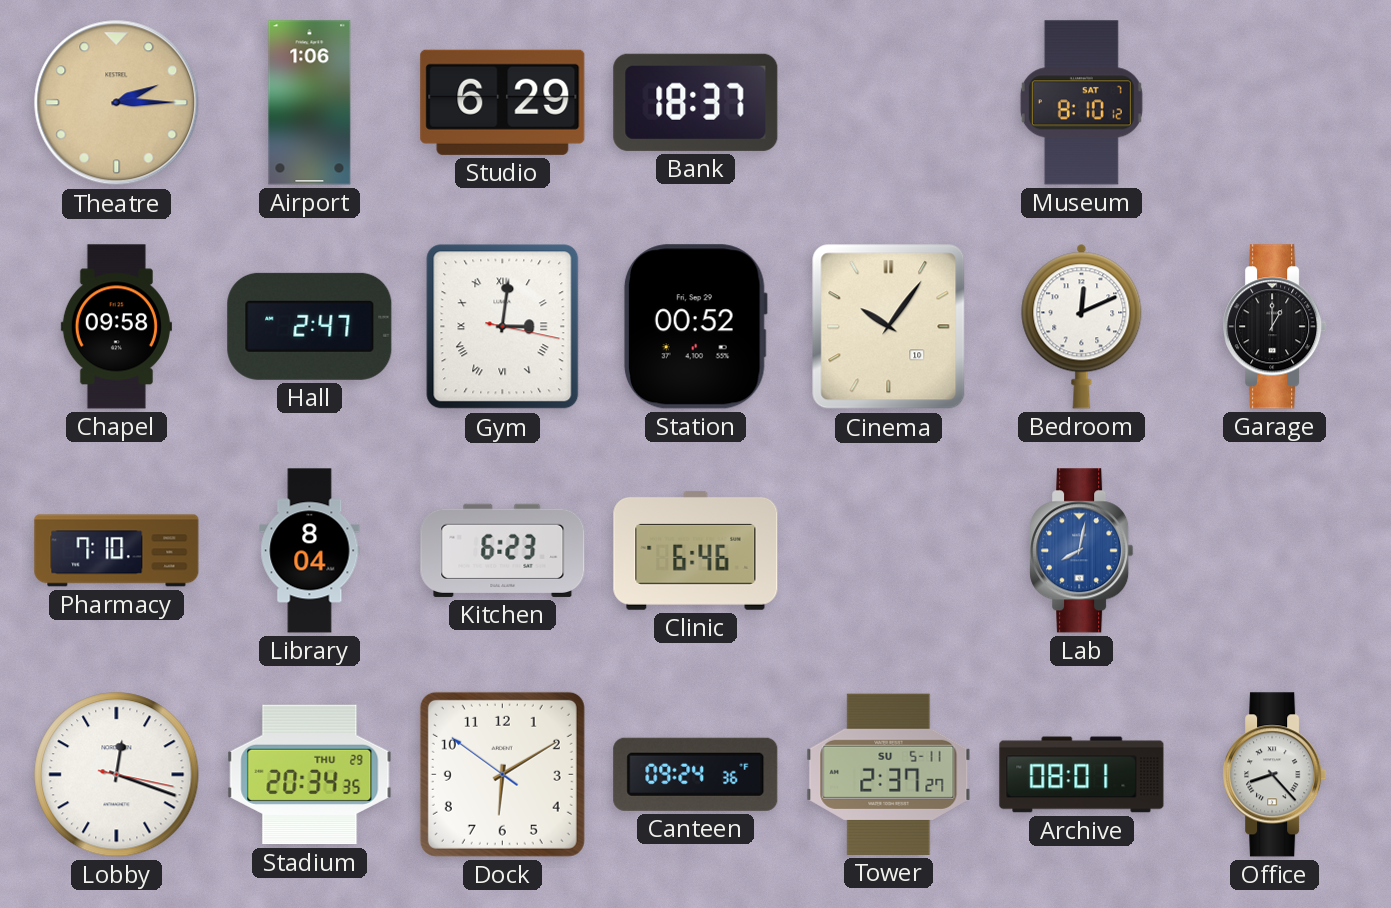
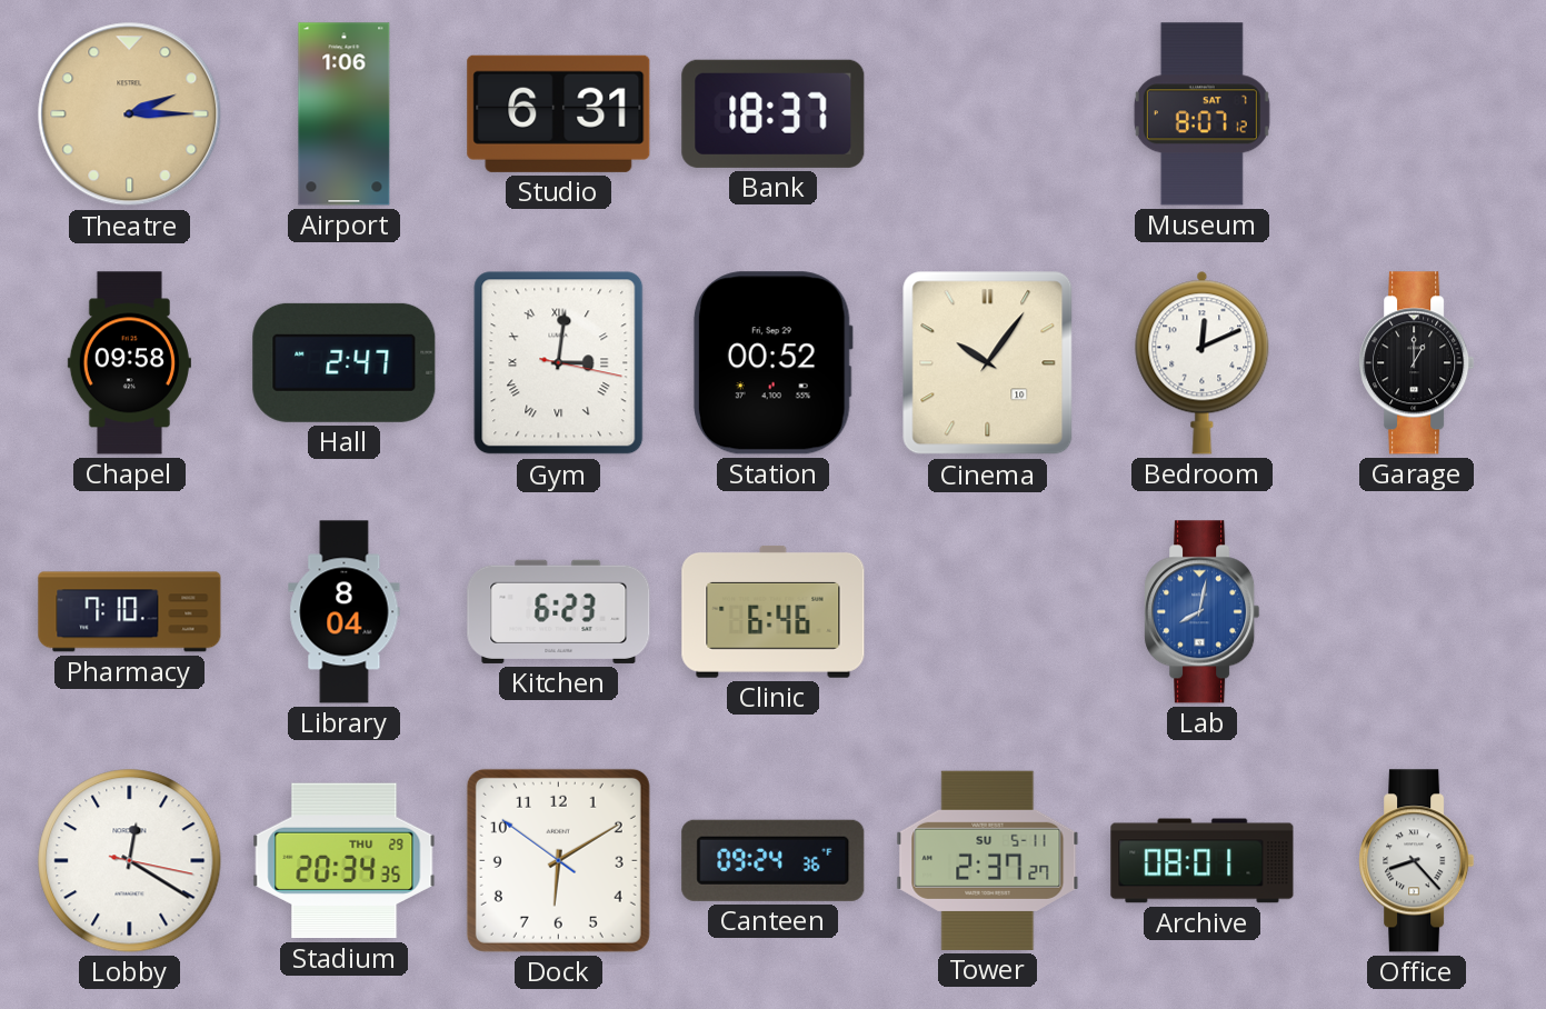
Studio: 6:29 -> 6:31 (559, 113)
Museum: 8:10 -> 8:07 (1201, 114)
Lobby: 12:18 -> 12:20 (130, 861)
